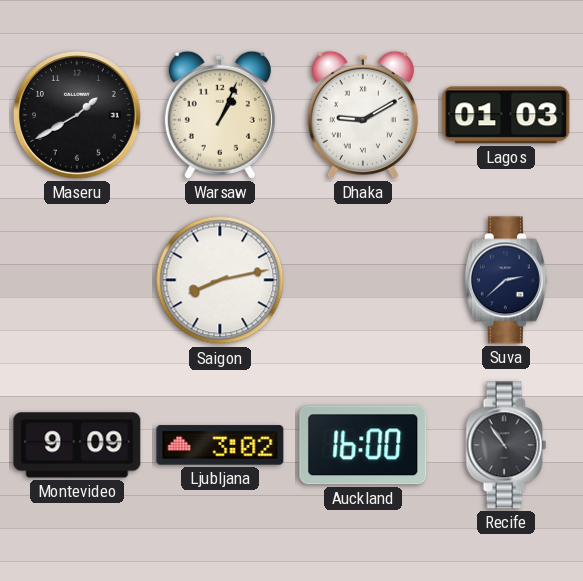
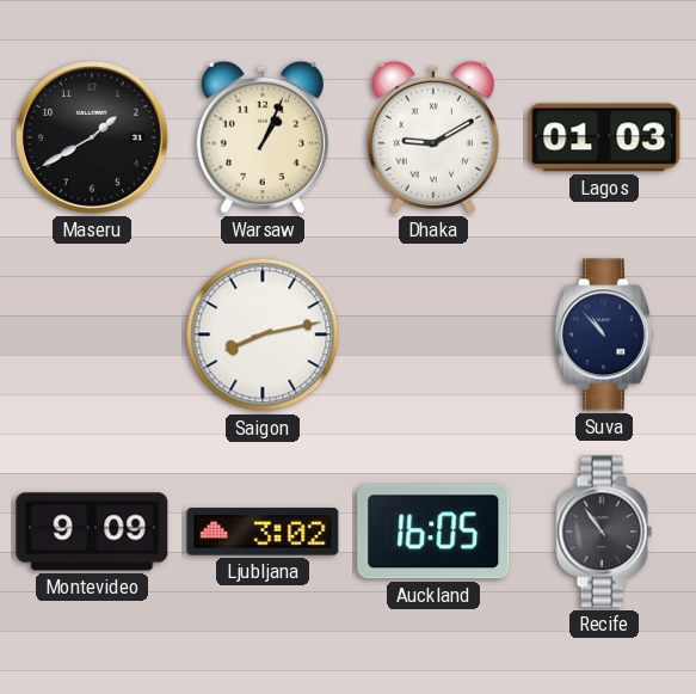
Suva: 2:38 -> 10:53 (604, 334)
Auckland: 16:00 -> 16:05 (433, 532)
